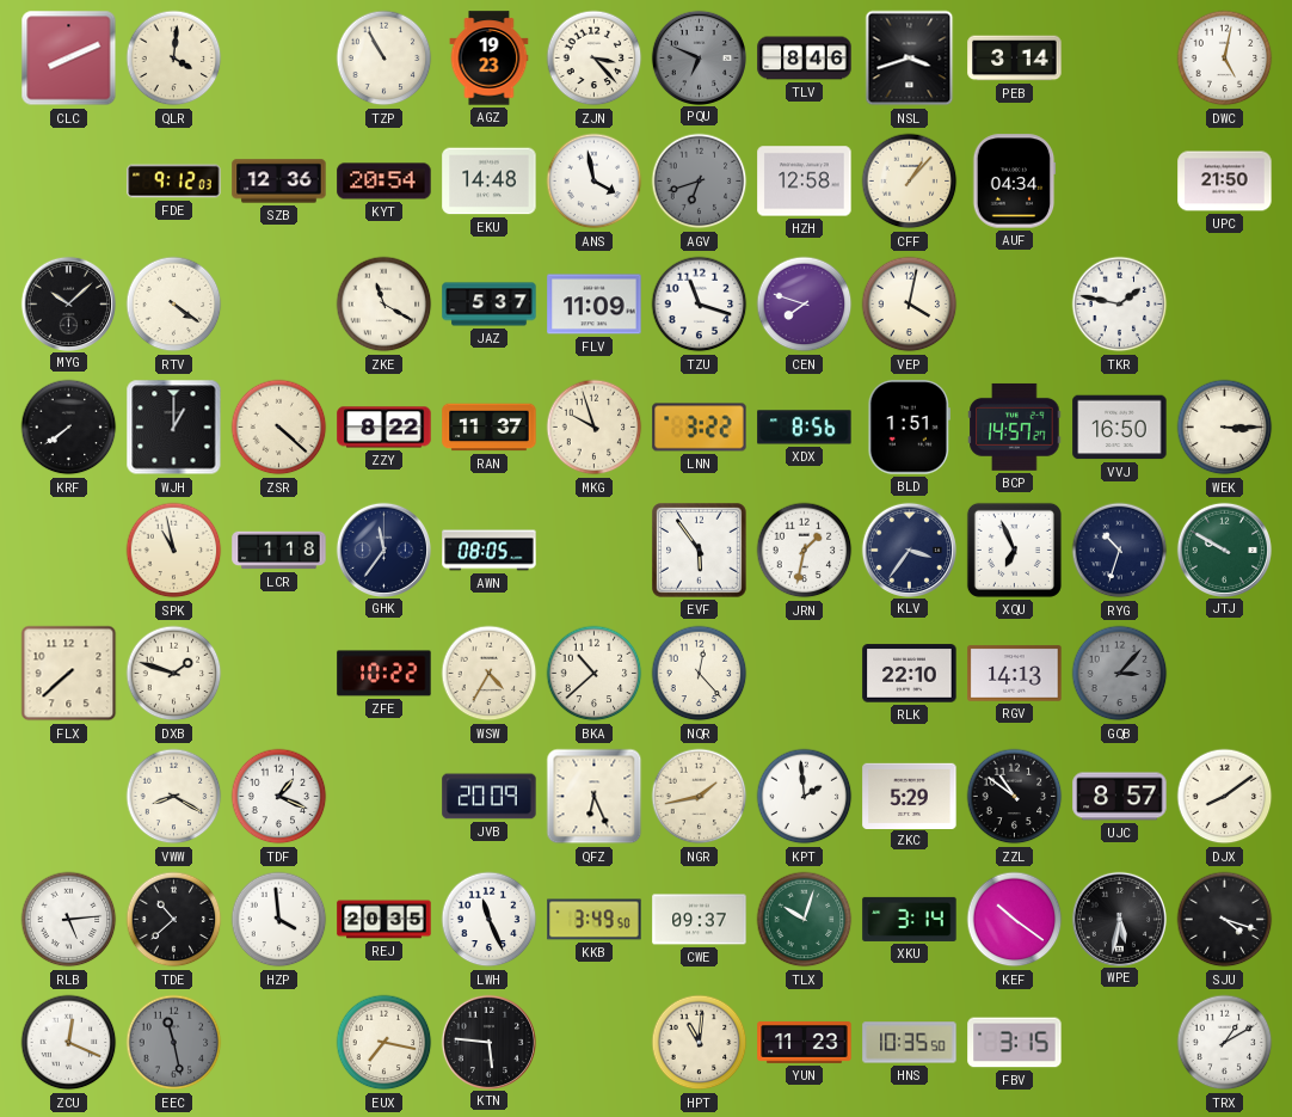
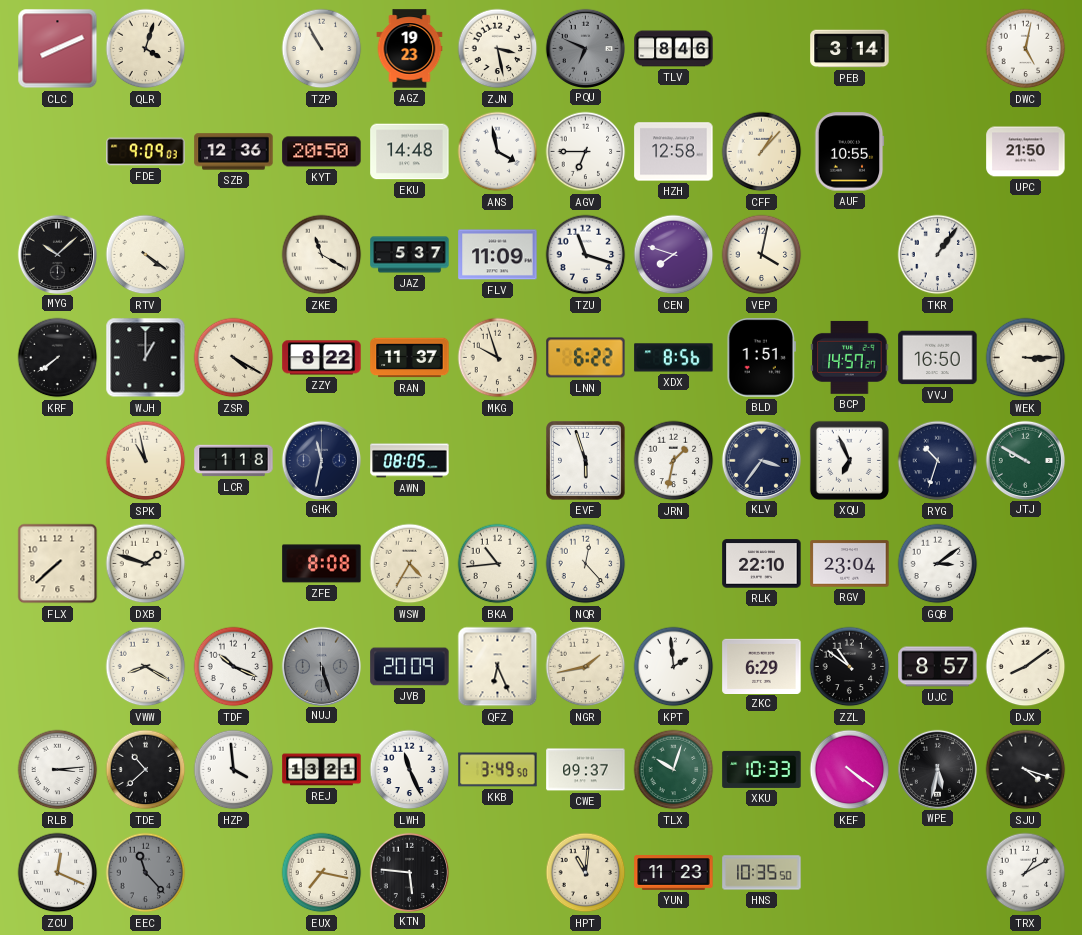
QLR: 4:01 -> 4:03 (146, 49)
ZJN: 3:23 -> 3:28 (498, 49)
NSL: 3:42 -> none (910, 59)
FDE: 9:12 -> 9:09 (146, 152)
KYT: 20:54 -> 20:50 (322, 152)
AGV: 6:42 -> 6:45 (586, 152)
AGV dial: grey -> white (586, 152)
AUF: 04:34 -> 10:55 (849, 152)
TKR: 1:47 -> 1:06 (938, 255)
ZSR: 4:22 -> 4:20 (234, 358)
LNN: 3:22 -> 6:22 (586, 358)
GHK: 11:36 -> 11:32 (321, 460)
EVF: 5:54 -> 5:57 (586, 461)
ZFE: 10:22 -> 8:08 (322, 564)
BKA: 10:38 -> 10:44 (498, 564)
RGV: 14:13 -> 23:04 (850, 564)
GQB: 3:07 -> 3:09 (938, 564)
GQB dial: grey -> white (938, 564)
TDF: 1:19 -> 10:19 (234, 667)
NUJ: none -> 5:27 (321, 666)
ZKC: 5:29 -> 6:29 (762, 666)
RLB: 5:14 -> 3:14 (58, 770)
REJ: 20:35 -> 13:21 (322, 770)
XKU: 3:14 -> 10:33 (762, 769)
KEF: 10:21 -> 4:21 (850, 770)
EEC: 11:28 -> 11:23 (146, 873)
FBV: 3:15 -> none (1015, 1043)
